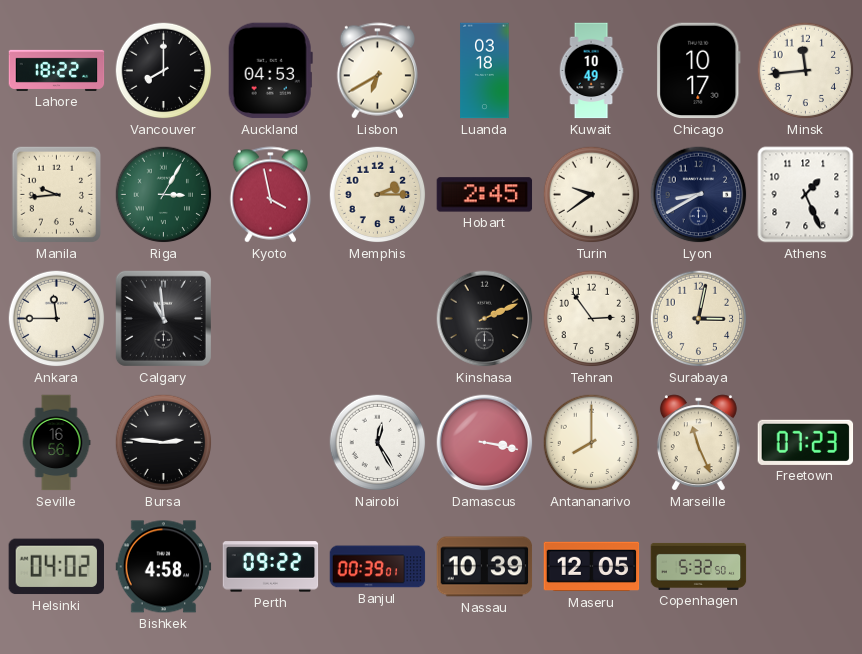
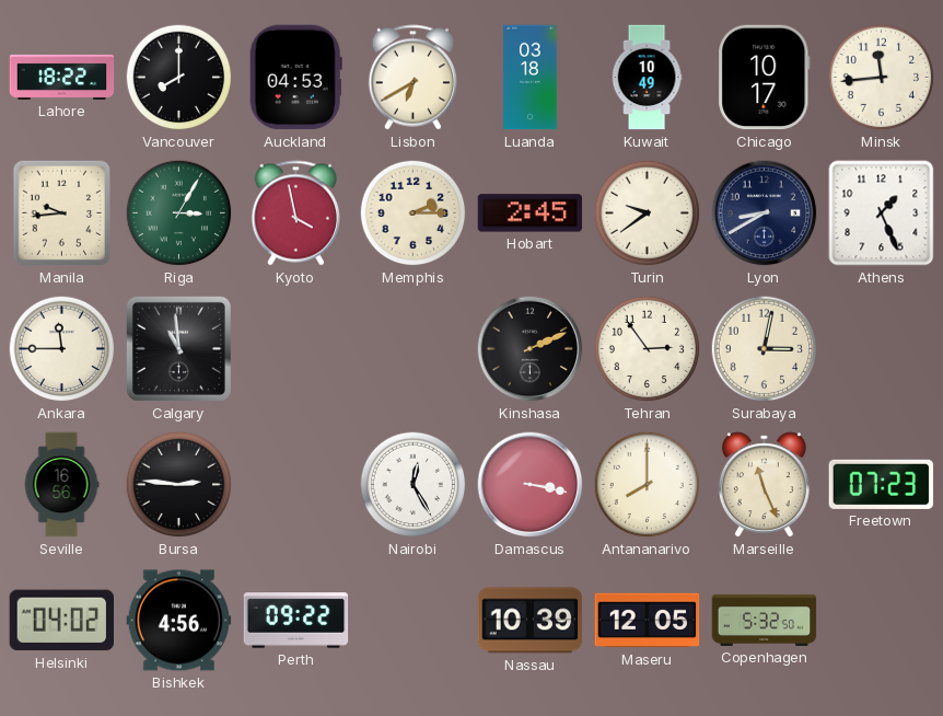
Bishkek: 4:58 -> 4:56 (179, 621)
Banjul: 00:39 -> none (378, 567)
